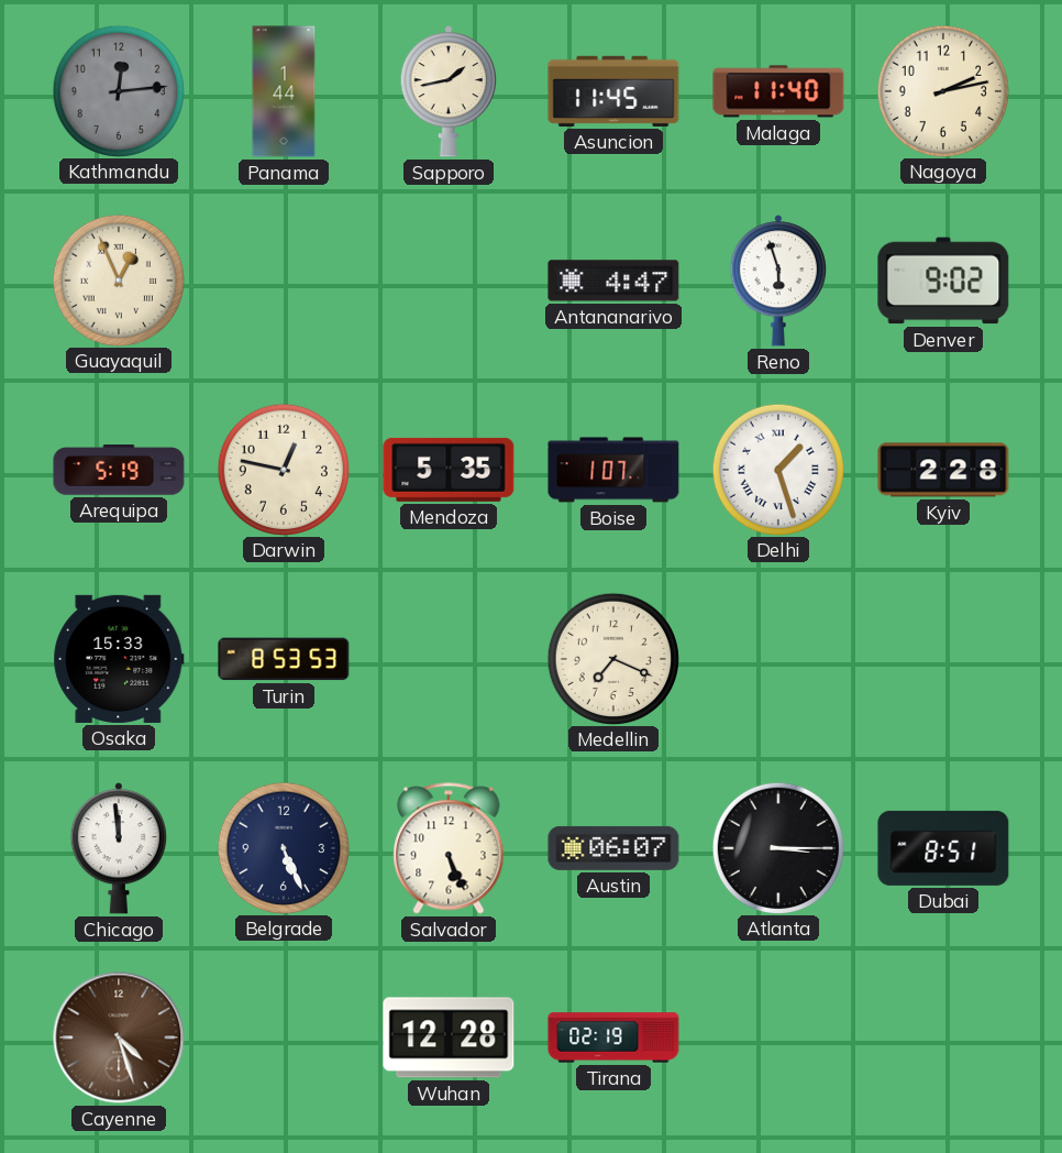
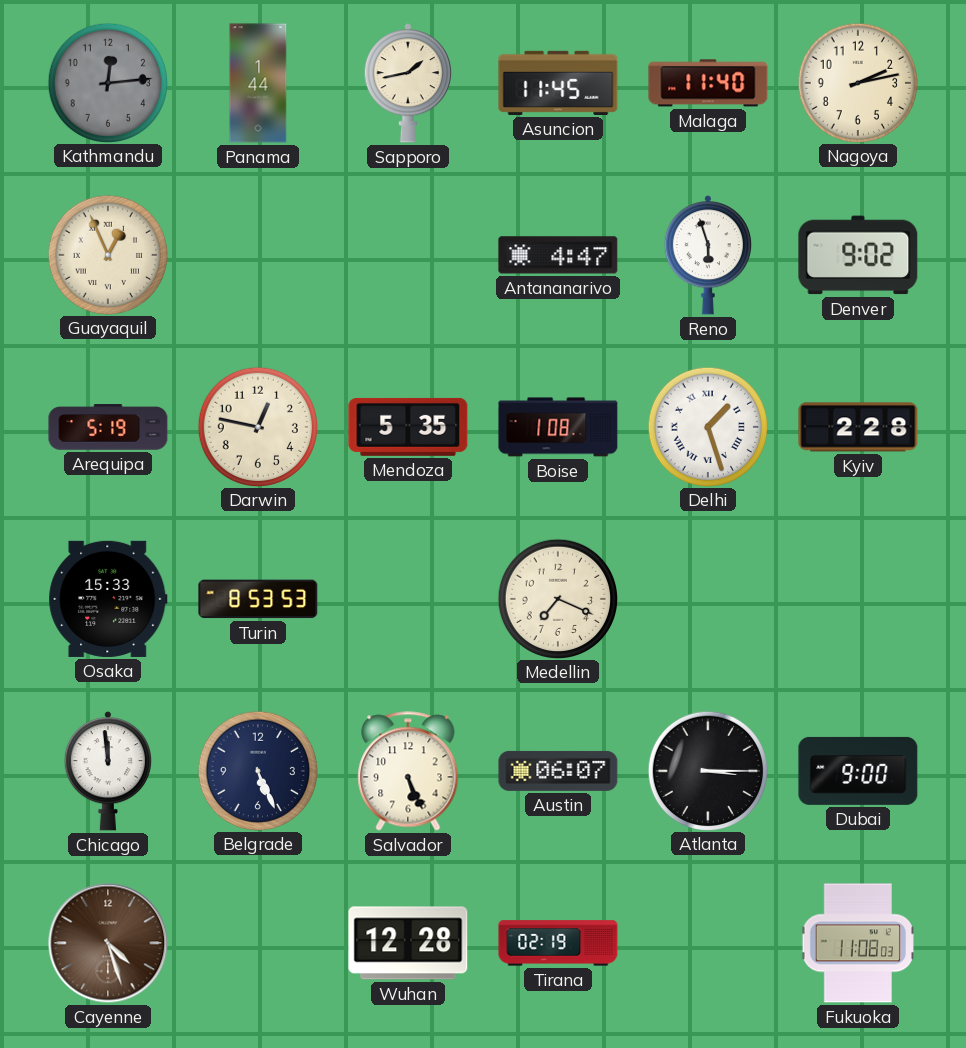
Boise: 1:07 -> 1:08 (558, 427)
Dubai: 8:51 -> 9:00 (858, 771)
Fukuoka: none -> 11:08 (858, 943)
